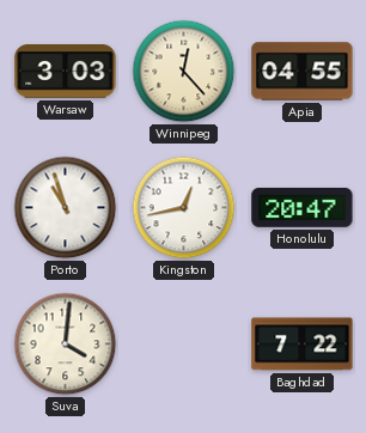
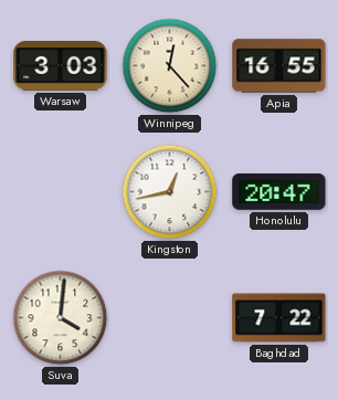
Apia: 04:55 -> 16:55 (279, 66)
Porto: 10:57 -> none (66, 208)
